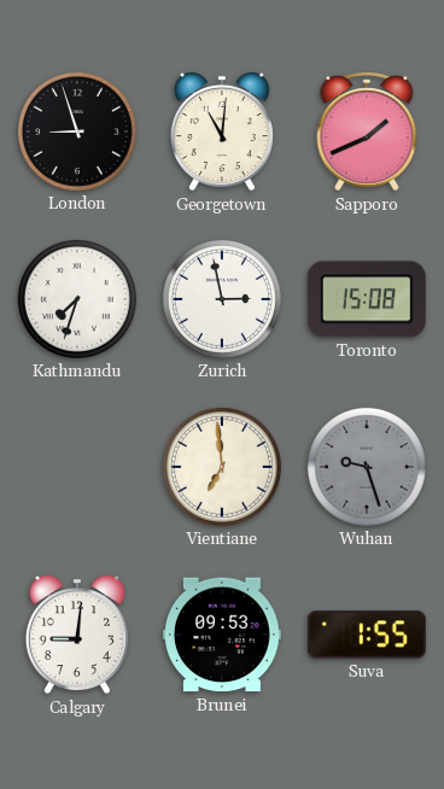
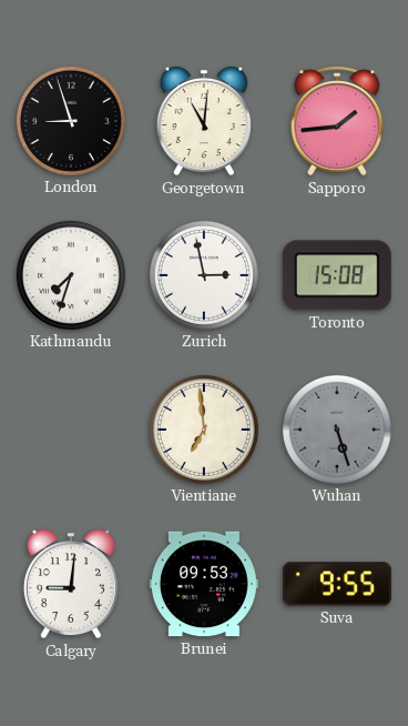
Sapporo: 1:41 -> 1:44 (337, 121)
Wuhan: 9:27 -> 5:27 (337, 430)
Suva: 1:55 -> 9:55 (337, 584)
